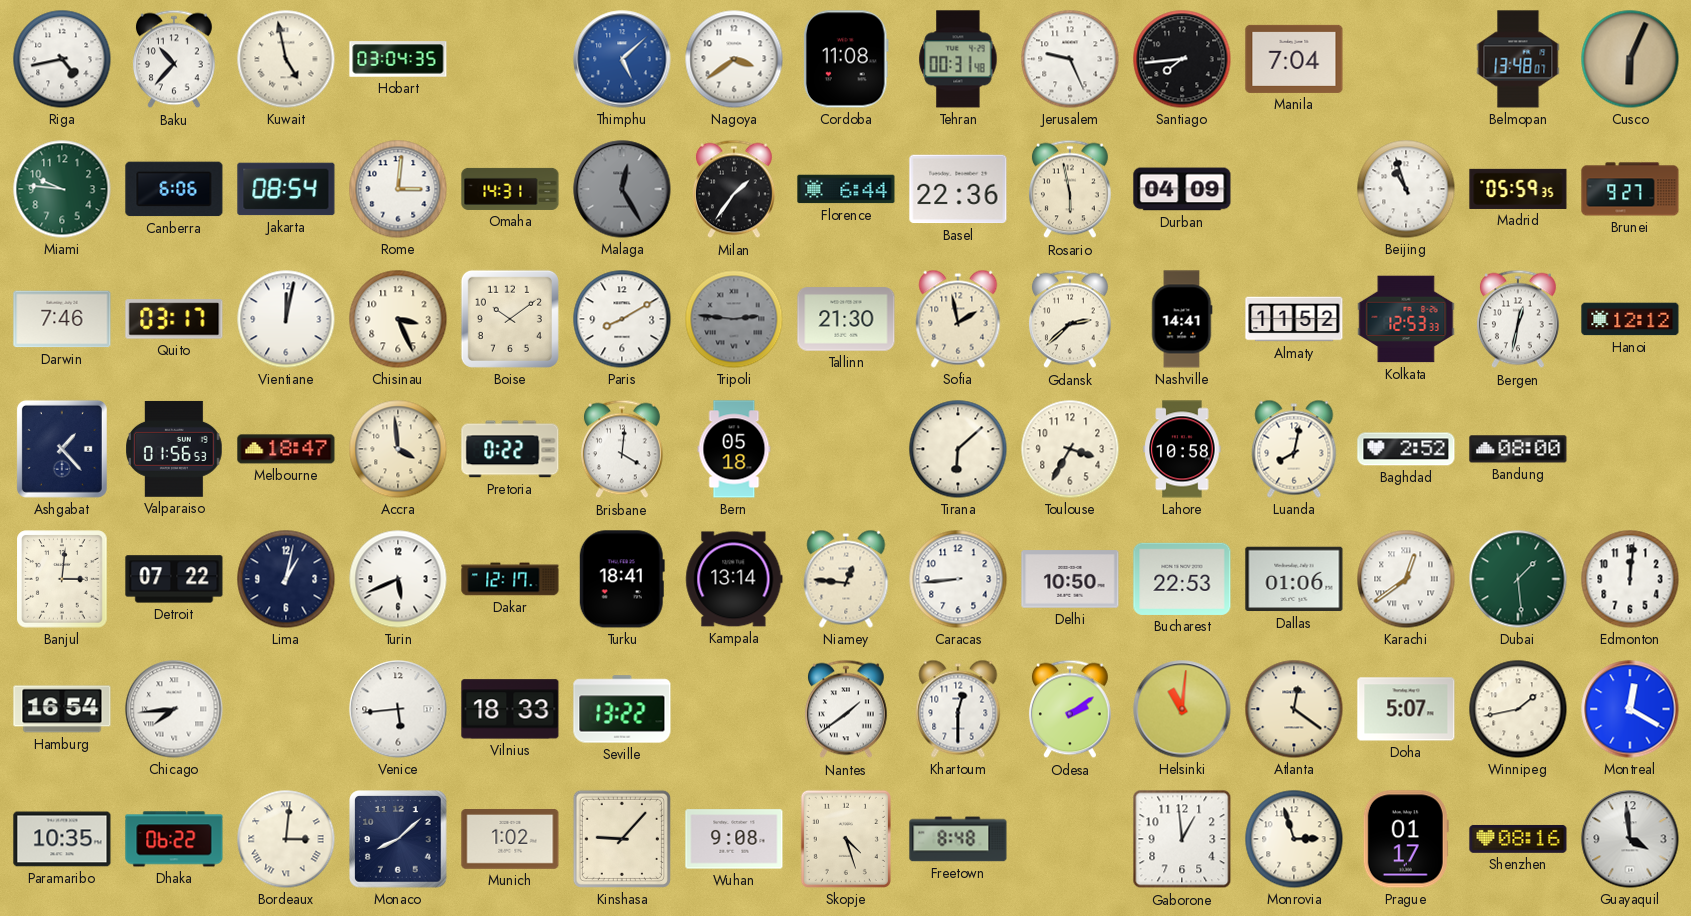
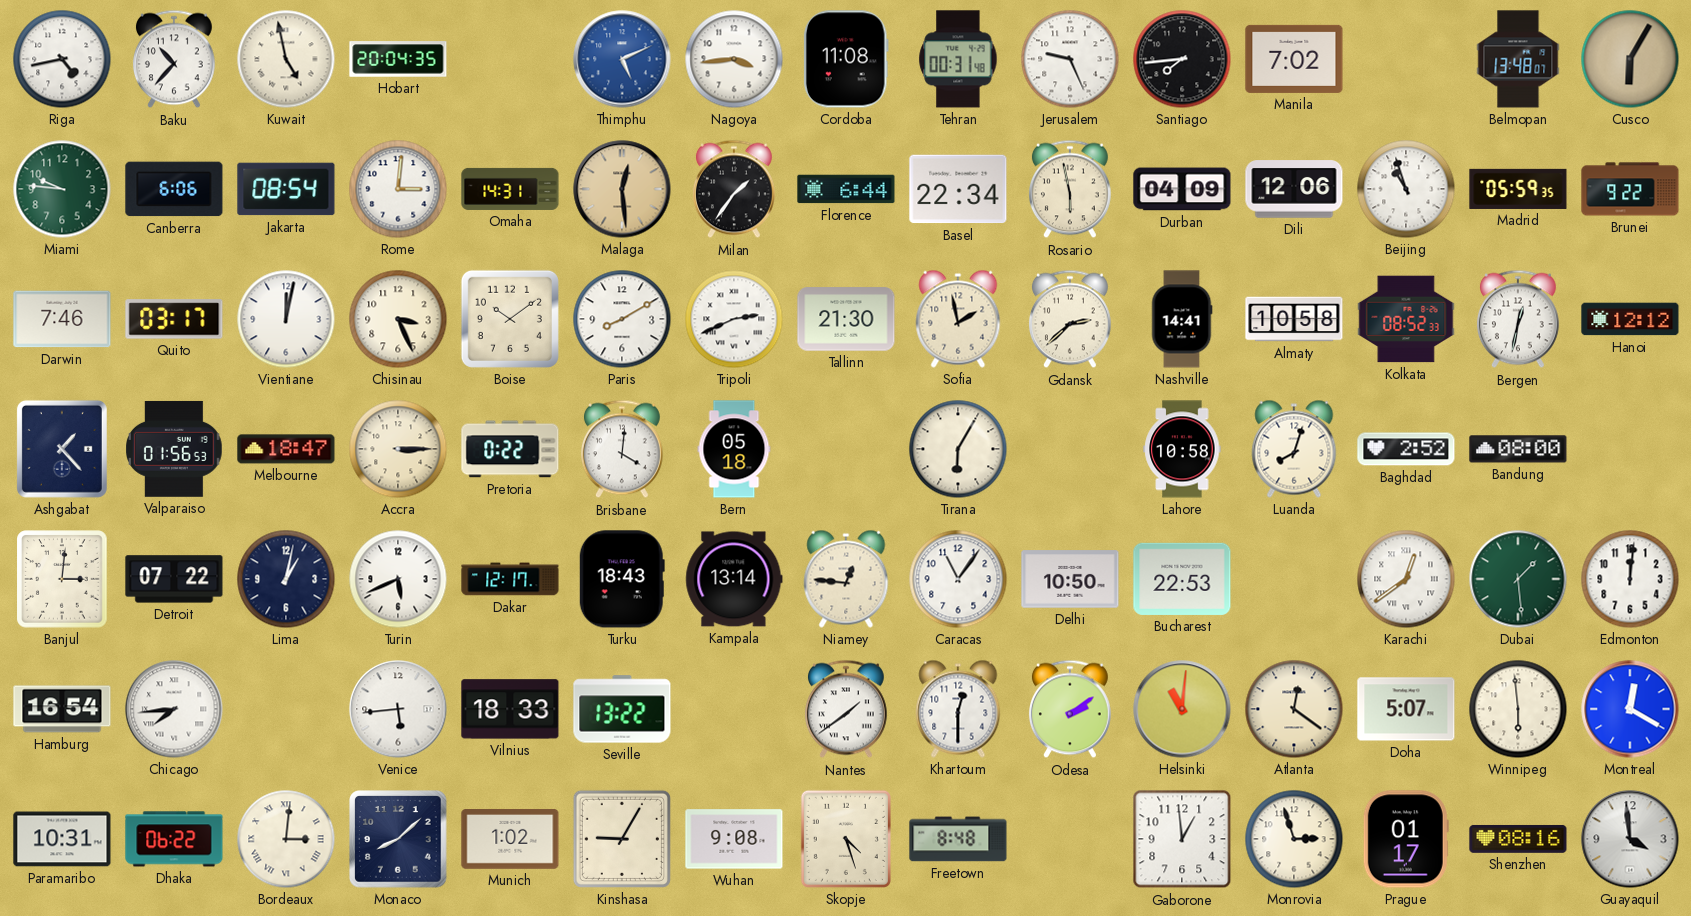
Hobart: 03:04 -> 20:04 (398, 59)
Thimphu: 5:08 -> 5:11 (622, 59)
Nagoya: 3:39 -> 3:44 (734, 59)
Manila: 7:04 -> 7:02 (1294, 59)
Cusco: 6:04 -> 6:05 (1630, 59)
Malaga: 12:25 -> 12:29 (622, 189)
Malaga dial: grey -> champagne (622, 189)
Basel: 22:36 -> 22:34 (958, 189)
Dili: none -> 12:06 (1294, 189)
Brunei: 9:27 -> 9:22 (1630, 189)
Tripoli: 2:46 -> 2:41 (734, 319)
Tripoli dial: grey -> white (734, 319)
Almaty: 11:52 -> 10:58 (1294, 319)
Kolkata: 12:53 -> 08:52 (1406, 319)
Accra: 3:59 -> 3:15 (398, 449)
Tirana: 6:08 -> 6:05 (958, 449)
Toulouse: 3:35 -> none (1070, 449)
Luanda: 8:02 -> 8:03 (1294, 449)
Turku: 18:41 -> 18:43 (622, 579)
Caracas: 8:44 -> 11:06 (958, 579)
Dallas: 01:06 -> none (1294, 579)
Winnipeg: 1:43 -> 5:59 (1518, 709)
Paramaribo: 10:35 -> 10:31 (62, 839)
Kinshasa: 9:07 -> 9:05 (622, 839)
